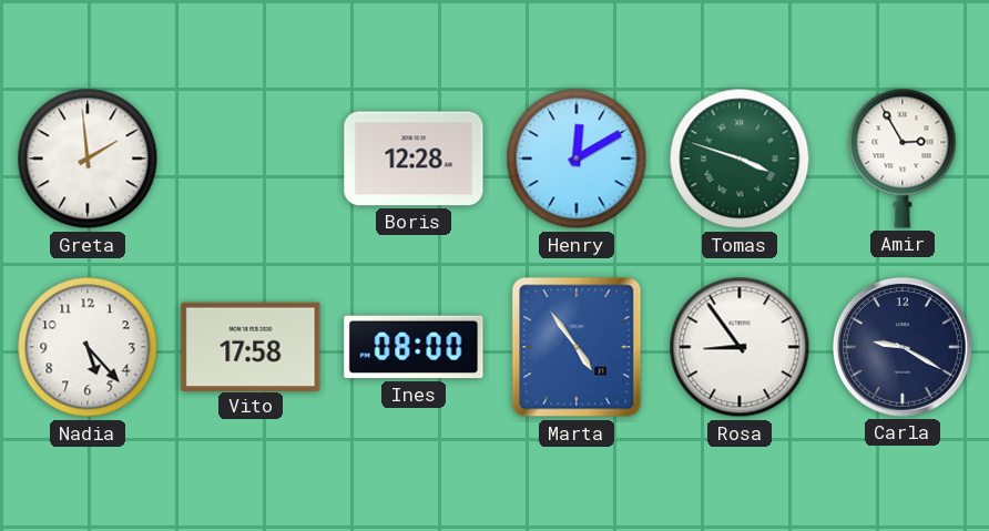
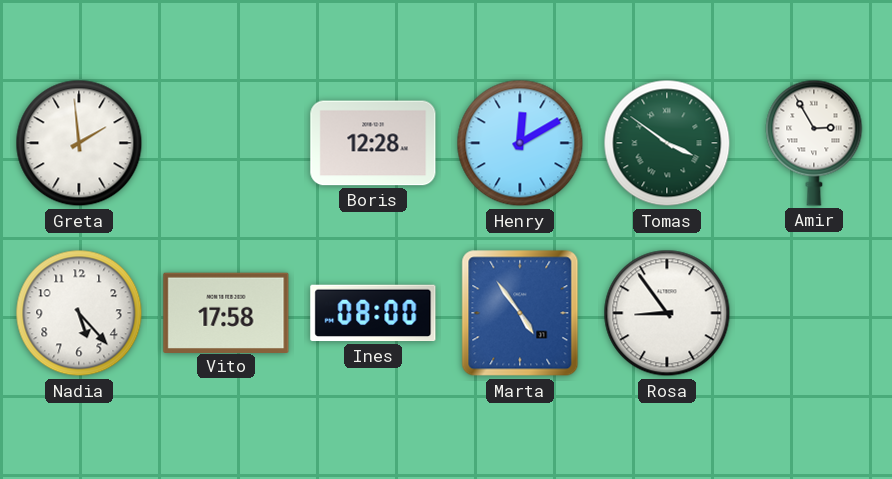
Tomas: 3:48 -> 3:51 (667, 143)
Carla: 9:20 -> none (903, 347)
